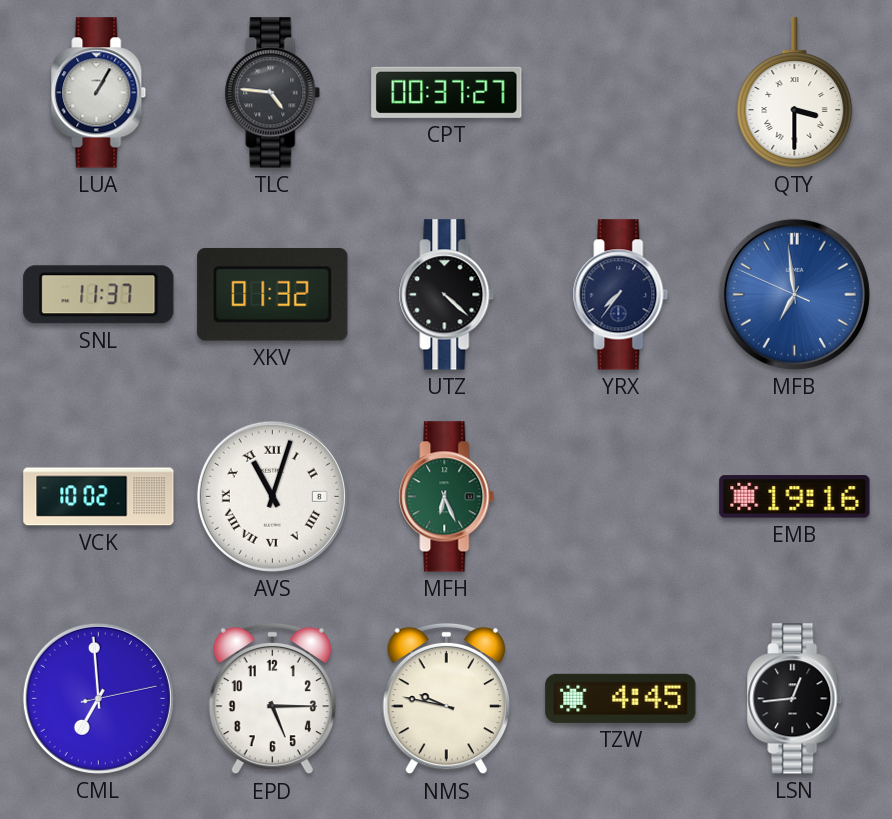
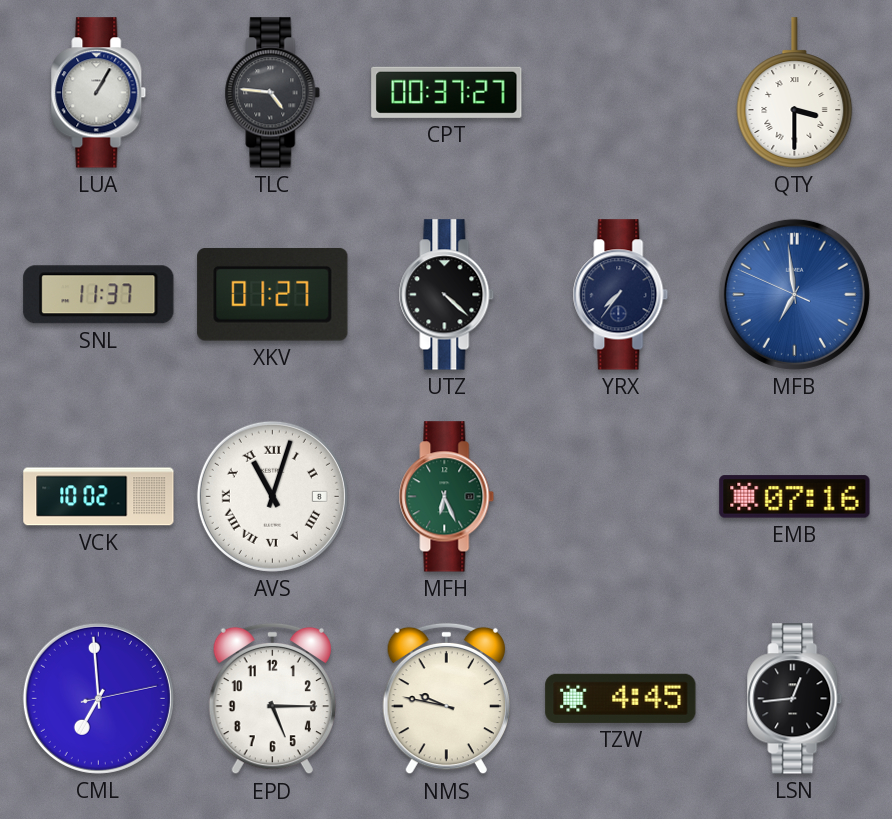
XKV: 01:32 -> 01:27 (273, 295)
EMB: 19:16 -> 07:16 (795, 497)
